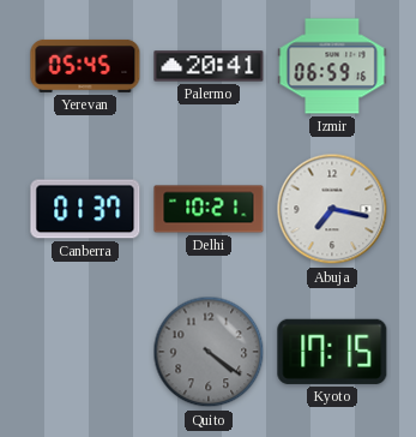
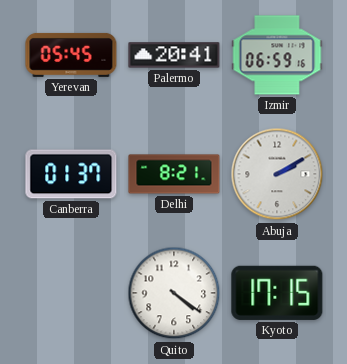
Delhi: 10:21 -> 8:21 (174, 174)
Abuja: 7:17 -> 2:10 (277, 174)
Quito dial: grey -> white (174, 293)
